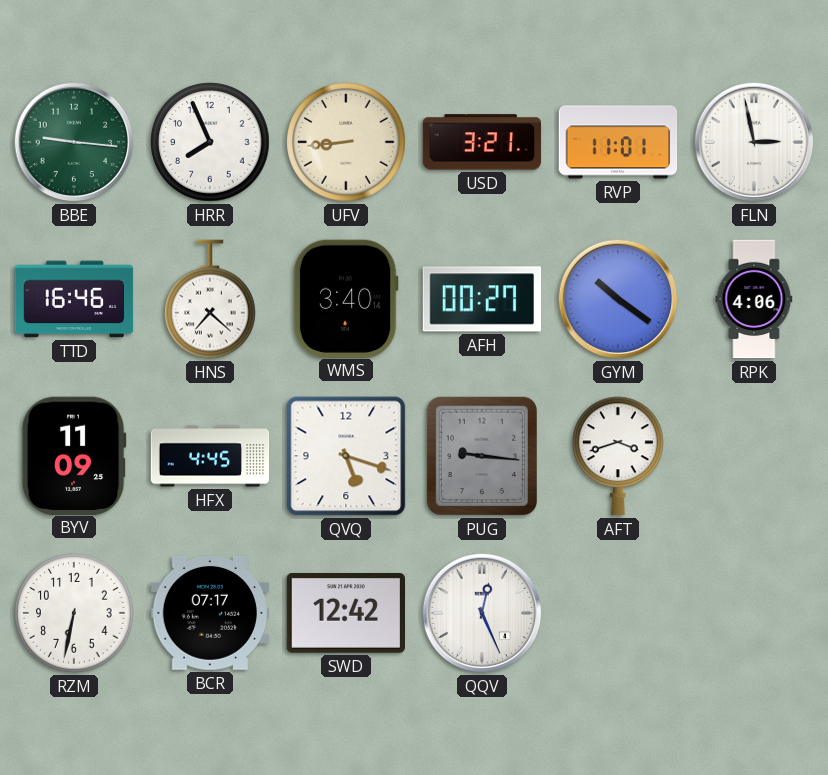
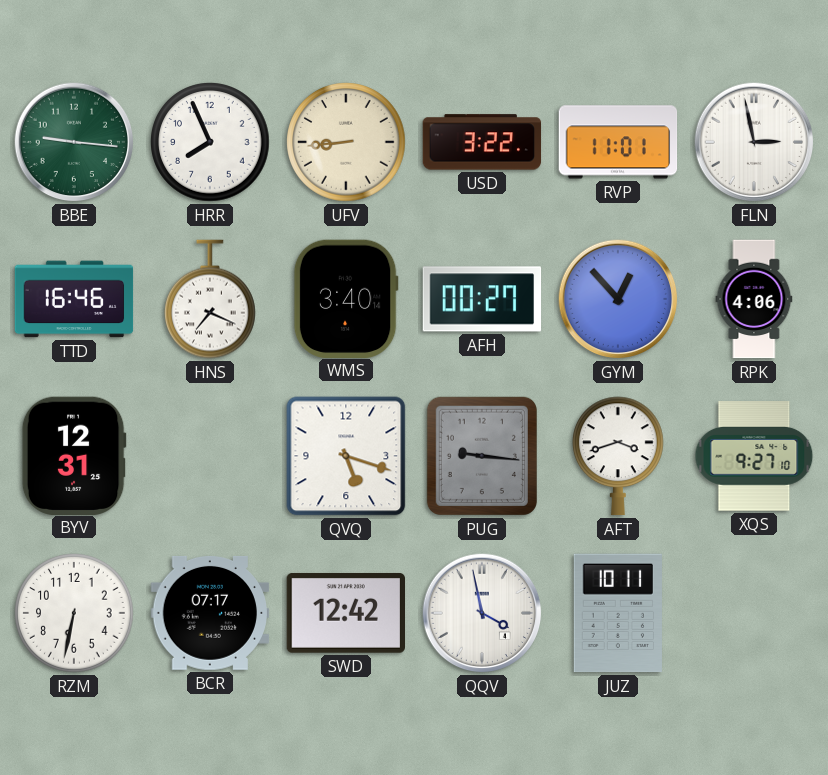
USD: 3:21 -> 3:22 (482, 142)
HNS: 7:22 -> 7:19 (211, 299)
GYM: 10:21 -> 12:53 (618, 299)
BYV: 11:09 -> 12:31 (74, 455)
HFX: 4:45 -> none (210, 456)
XQS: none -> 9:27 (754, 456)
QQV: 12:26 -> 3:58 (482, 613)
JUZ: none -> 10:11 (618, 613)
